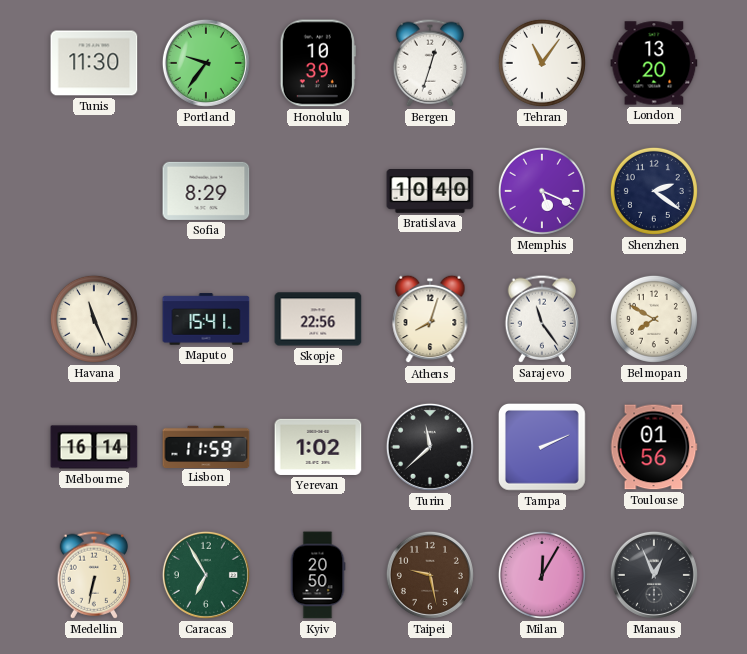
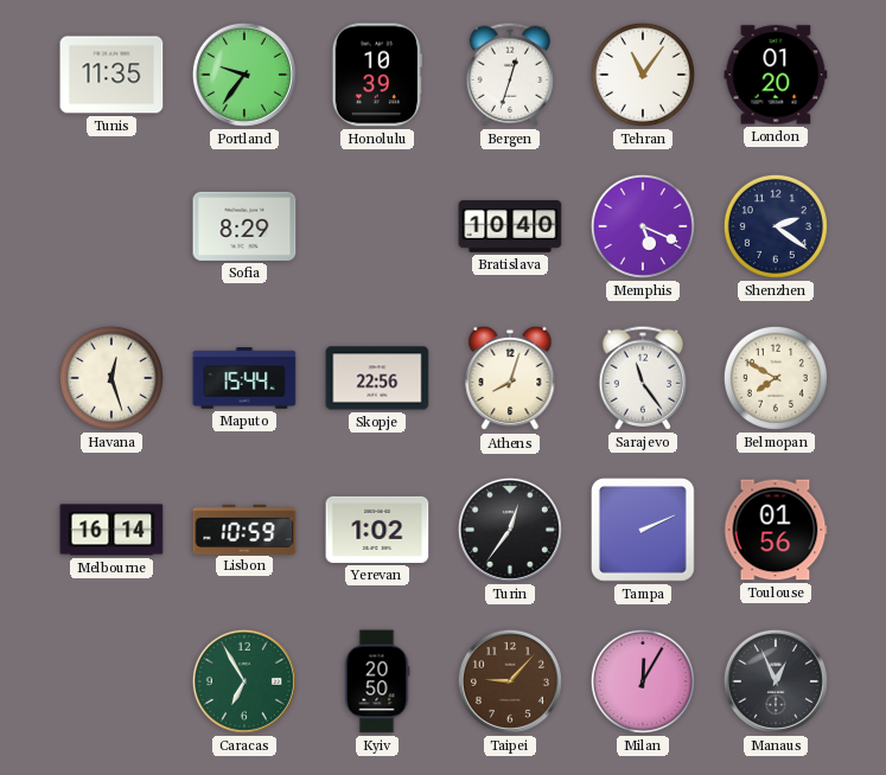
Tunis: 11:30 -> 11:35 (111, 75)
London: 13:20 -> 01:20 (776, 75)
Havana: 11:26 -> 12:27 (111, 378)
Maputo: 15:41 -> 15:44 (244, 378)
Lisbon: 11:59 -> 10:59 (244, 529)
Turin: 11:38 -> 12:36 (510, 530)
Medellin: 6:32 -> none (94, 575)
Taipei: 9:28 -> 9:07 (510, 681)
